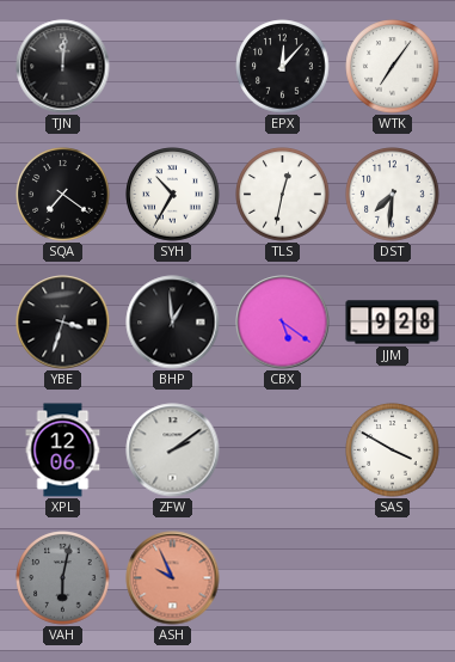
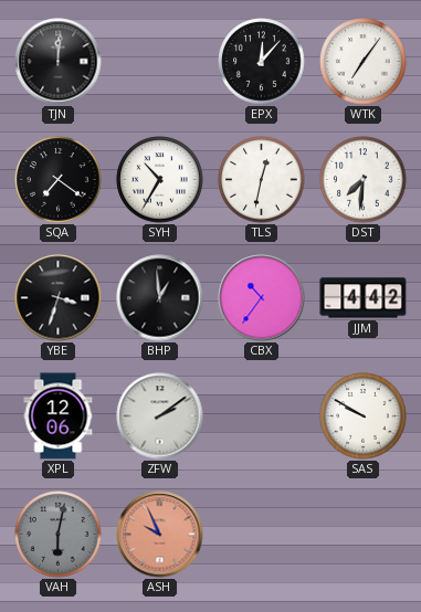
CBX: 5:21 -> 10:36 (262, 298)
JJM: 9:28 -> 4:42 (364, 298)
SAS: 3:50 -> 9:50 (364, 416)
